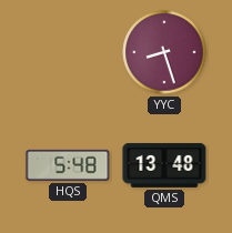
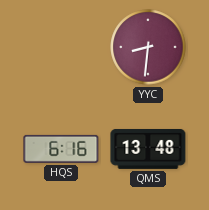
YYC: 8:27 -> 8:31 (148, 47)
HQS: 5:48 -> 6:16 (61, 149)
